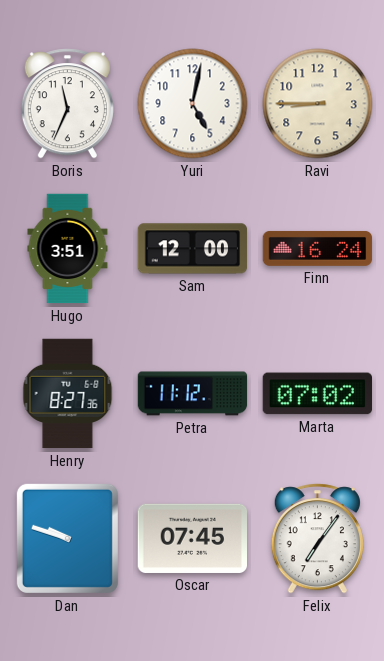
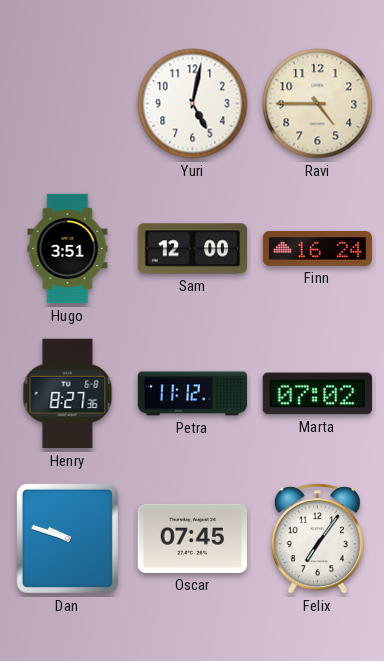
Boris: 11:34 -> none (67, 104)
Ravi: 8:45 -> 4:45 (318, 104)
